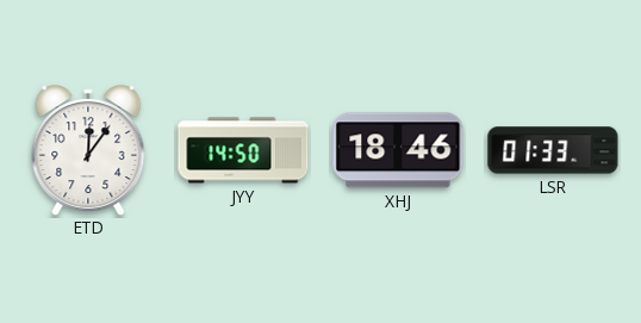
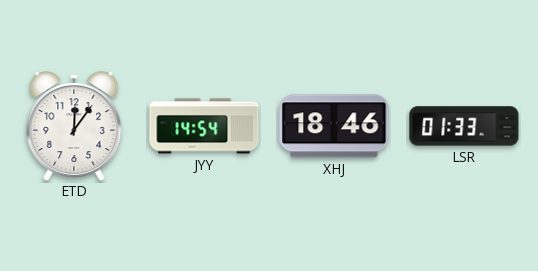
JYY: 14:50 -> 14:54 (204, 126)
